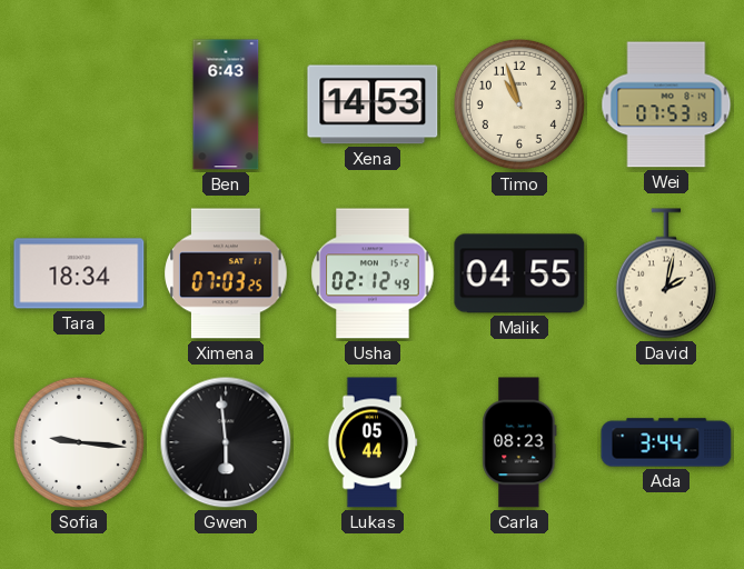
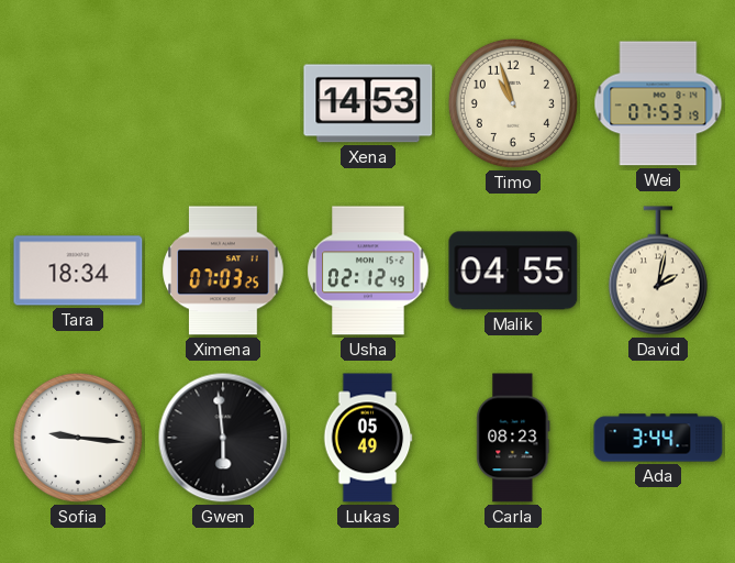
Ben: 6:43 -> none (226, 104)
Lukas: 05:44 -> 05:49 (368, 438)
